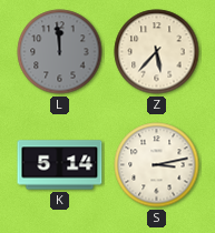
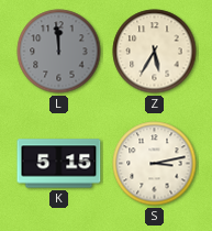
Z: 5:37 -> 5:35 (155, 52)
K: 5:14 -> 5:15 (59, 164)
